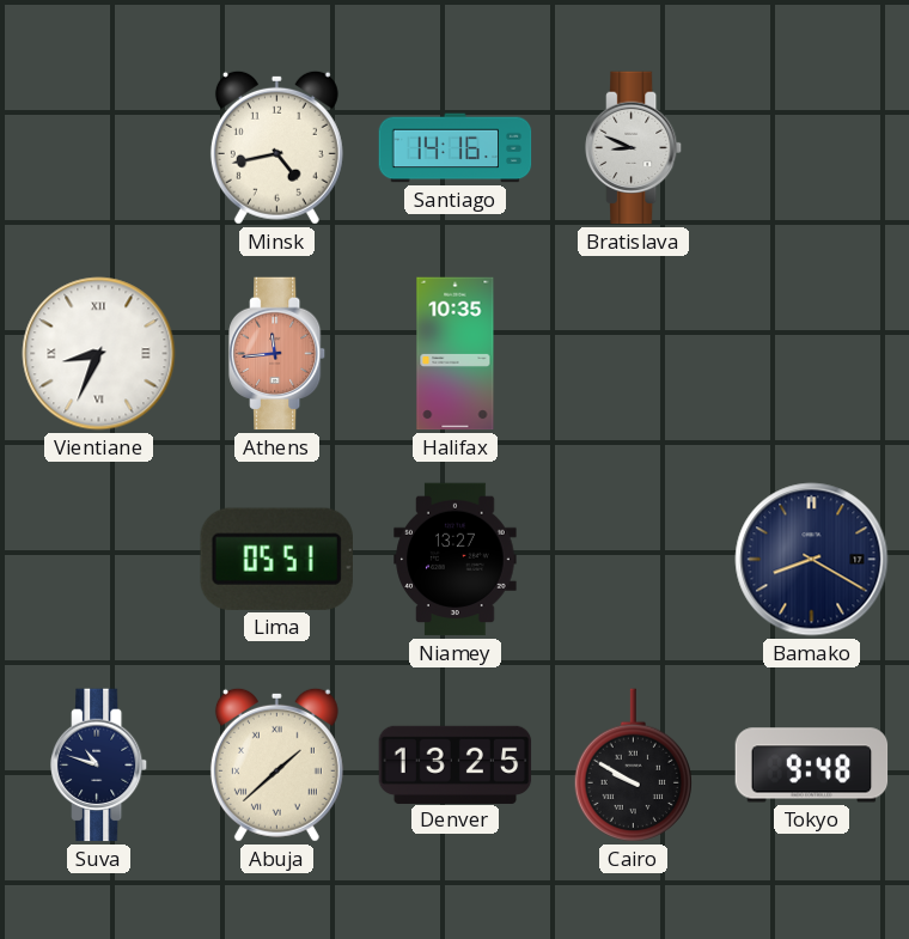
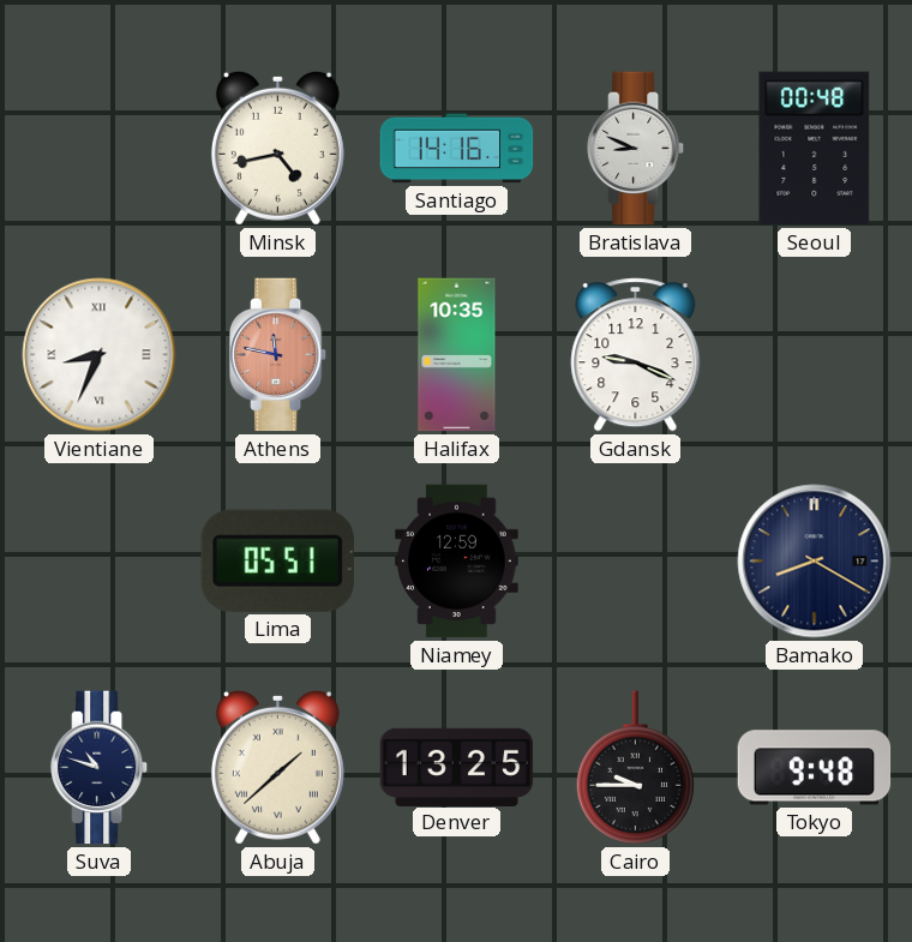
Seoul: none -> 00:48 (815, 149)
Athens: 11:44 -> 11:47 (278, 355)
Gdansk: none -> 9:19 (636, 355)
Niamey: 13:27 -> 12:59 (457, 562)
Cairo: 9:50 -> 9:45 (635, 768)
